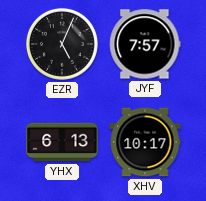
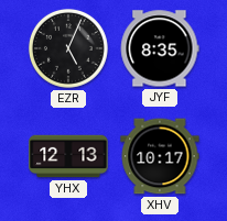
JYF: 7:57 -> 8:35 (160, 48)
YHX: 6:13 -> 12:13 (68, 156)
